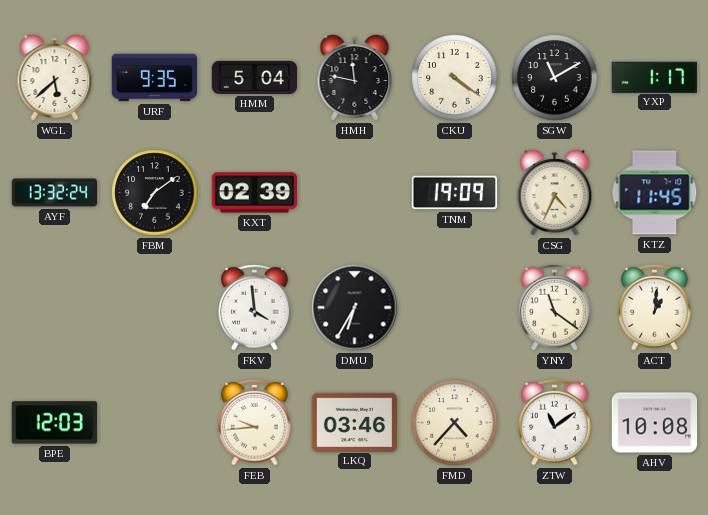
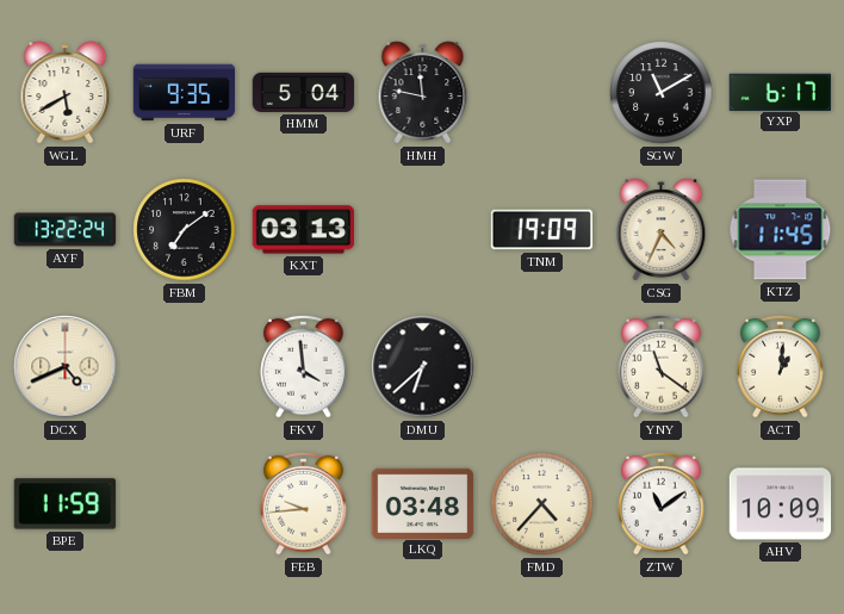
WGL: 5:38 -> 5:40 (66, 93)
CKU: 4:21 -> none (455, 78)
YXP: 1:17 -> 6:17 (781, 92)
AYF: 13:32 -> 13:22 (66, 230)
KXT: 02:39 -> 03:13 (304, 230)
DCX: none -> 4:41 (66, 367)
DMU: 6:35 -> 6:38 (423, 367)
BPE: 12:03 -> 11:59 (66, 504)
LKQ: 03:46 -> 03:48 (423, 503)
AHV: 10:08 -> 10:09 (781, 504)
